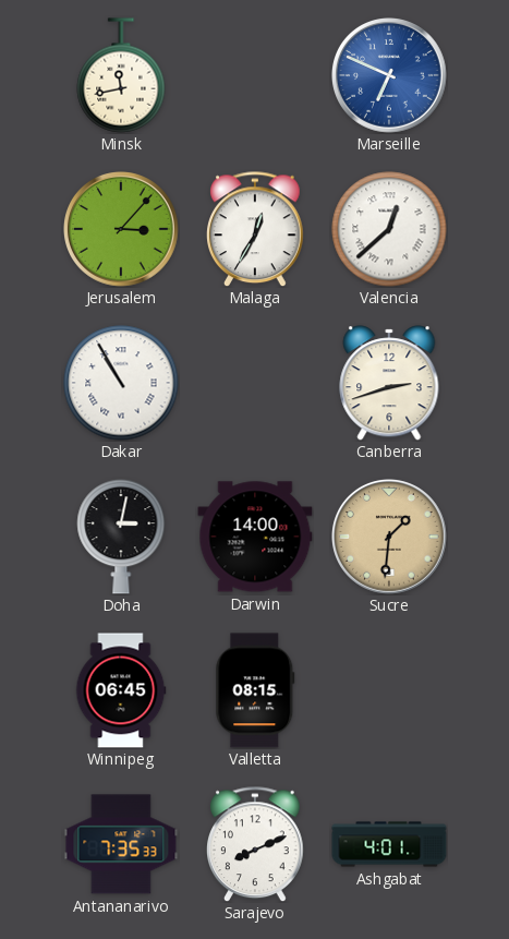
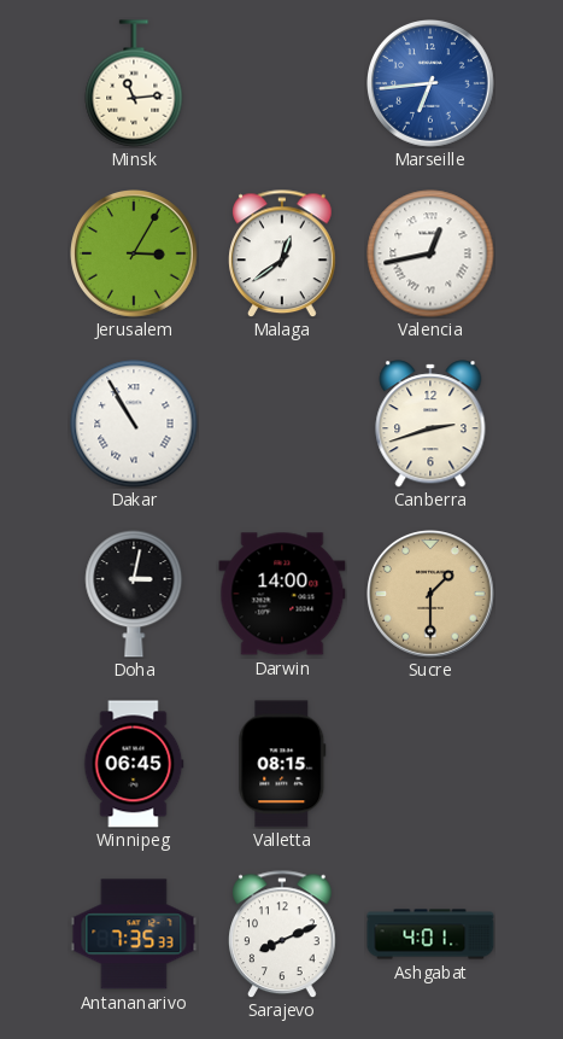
Minsk: 11:43 -> 11:14 (134, 83)
Marseille: 6:49 -> 6:44 (432, 84)
Jerusalem: 3:07 -> 3:05 (135, 255)
Malaga: 12:35 -> 12:39 (283, 253)
Valencia: 12:38 -> 12:43 (430, 253)
Sucre: 1:31 -> 1:30 (432, 595)
